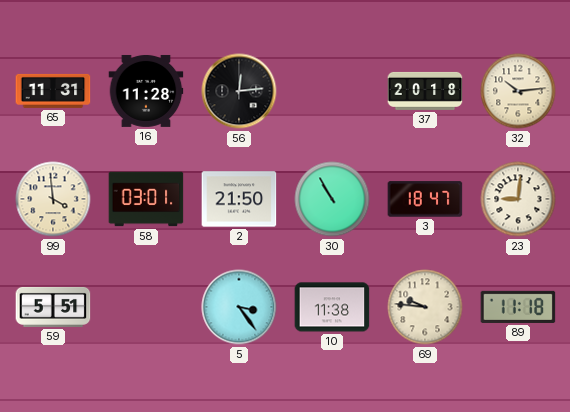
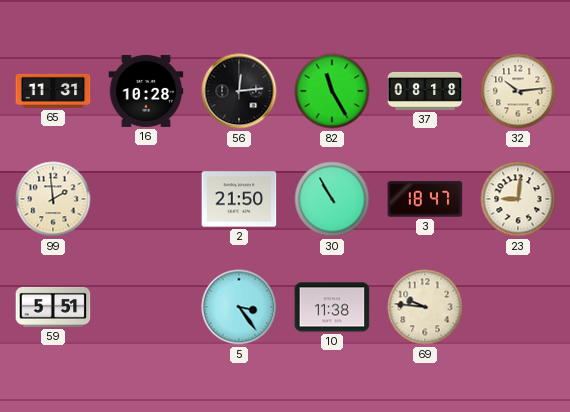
16: 11:28 -> 10:28 (146, 91)
82: none -> 11:25 (332, 91)
37: 20:18 -> 08:18 (425, 91)
99: 3:59 -> 1:59 (53, 199)
58: 03:01 -> none (146, 199)
89: 11:18 -> none (518, 307)
